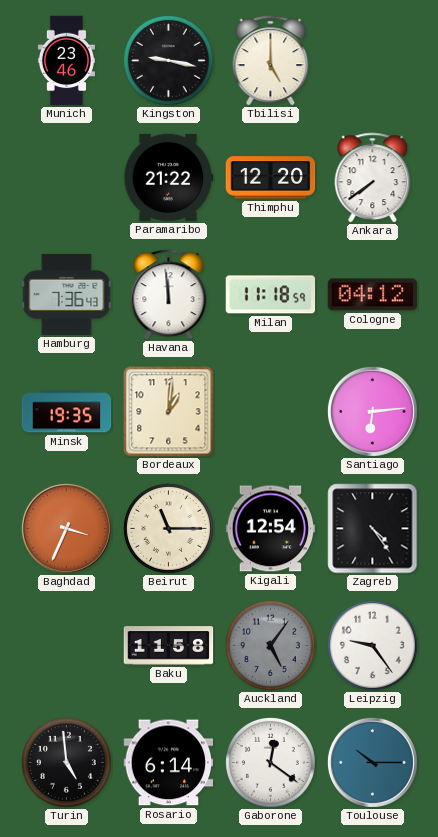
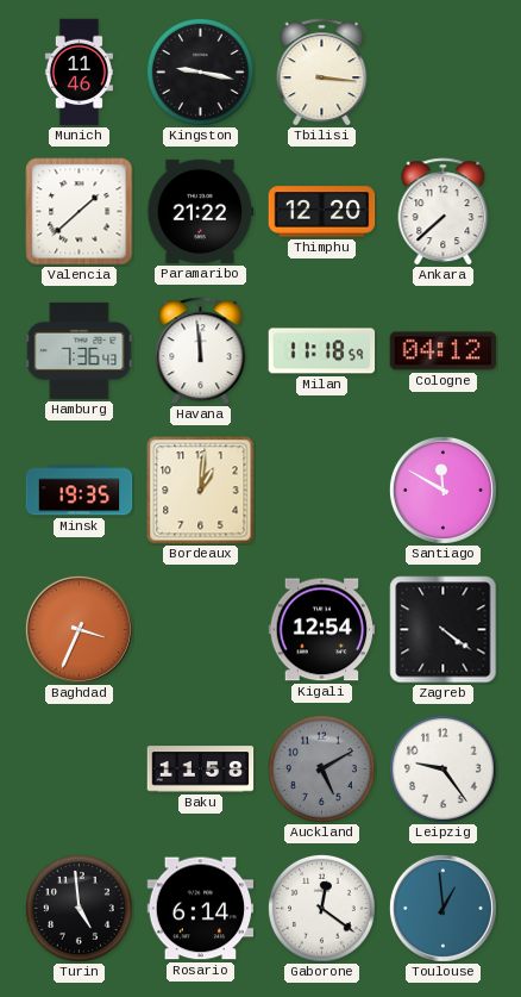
Munich: 23:46 -> 11:46 (79, 73)
Tbilisi: 5:00 -> 3:16 (322, 73)
Valencia: none -> 1:38 (80, 212)
Ankara: 7:39 -> 7:38 (444, 212)
Santiago: 6:14 -> 11:50 (442, 490)
Beirut: 11:15 -> none (168, 528)
Zagreb: 4:24 -> 4:21 (444, 630)
Auckland: 5:06 -> 5:10 (321, 768)
Toulouse: 10:15 -> 12:59 (442, 908)
